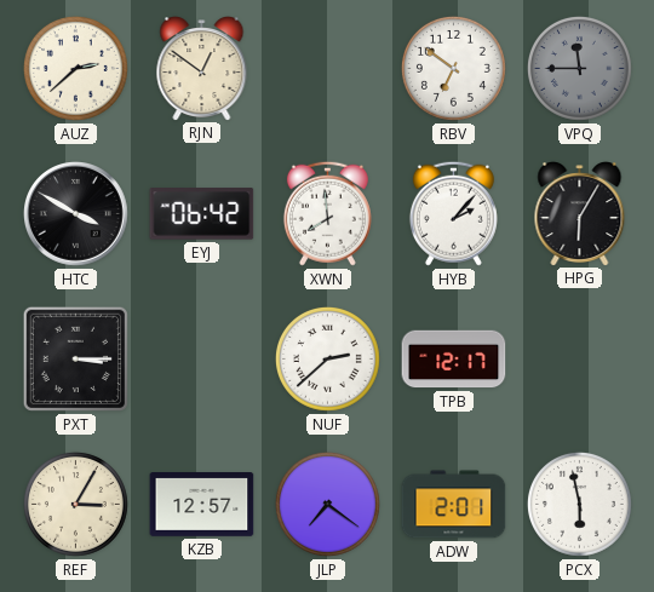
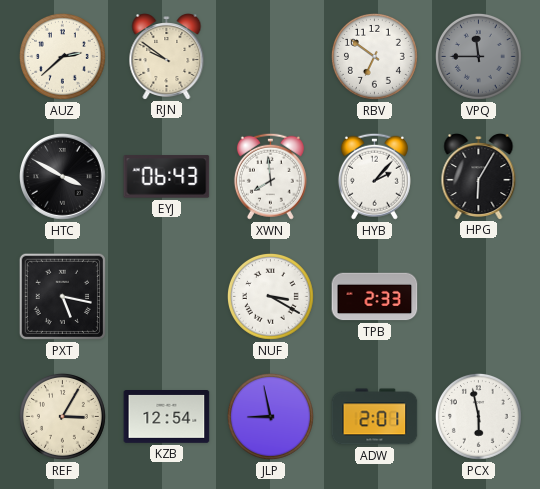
RJN: 12:51 -> 9:51 (167, 57)
EYJ: 06:42 -> 06:43 (167, 177)
PXT: 3:15 -> 5:17 (62, 296)
NUF: 2:38 -> 3:20 (270, 296)
TPB: 12:17 -> 2:33 (375, 297)
KZB: 12:57 -> 12:54 (167, 417)
JLP: 7:21 -> 8:58 (270, 416)
